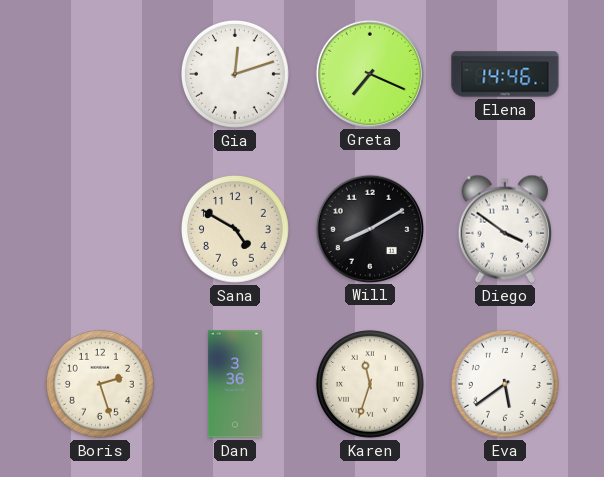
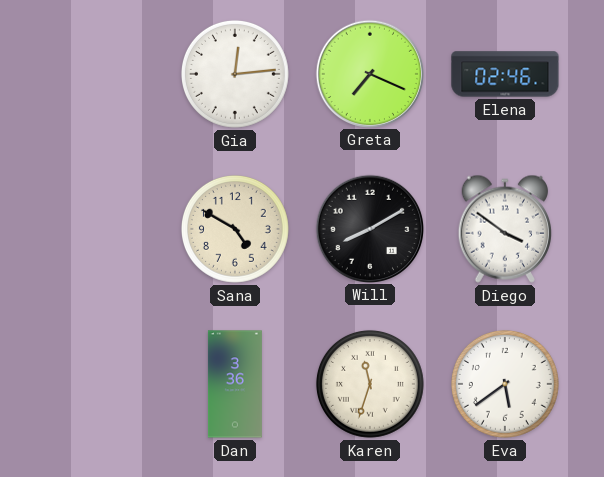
Gia: 12:12 -> 12:14 (235, 74)
Elena: 14:46 -> 02:46 (505, 74)
Boris: 2:27 -> none (100, 384)
